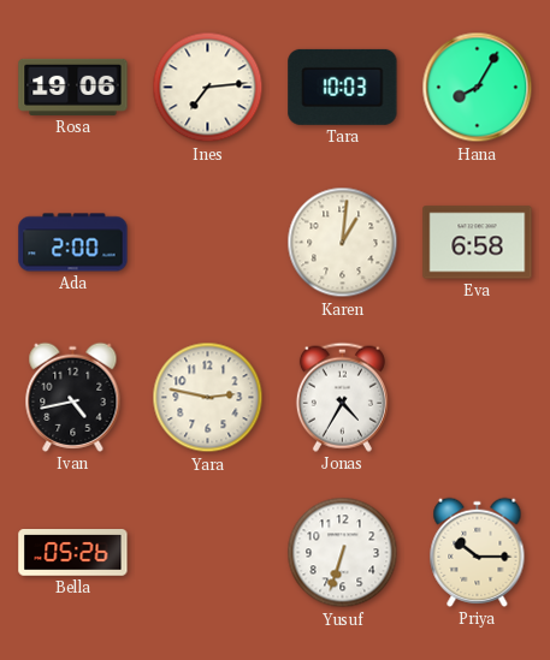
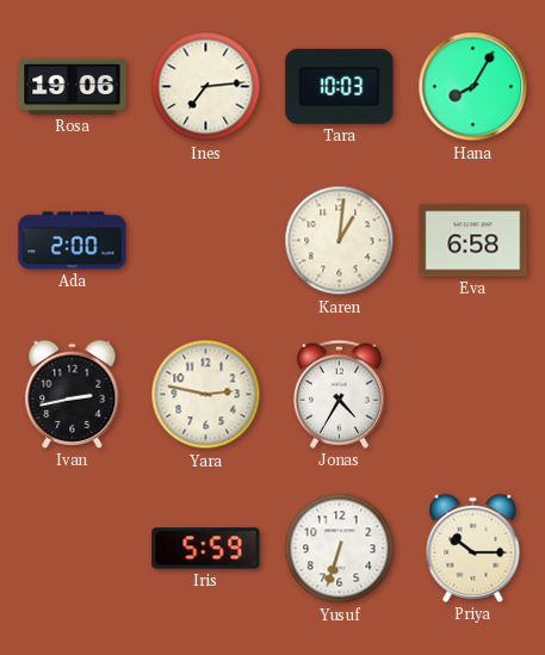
Ivan: 4:43 -> 2:43 (73, 394)
Bella: 05:26 -> none (73, 553)
Iris: none -> 5:59 (206, 549)
